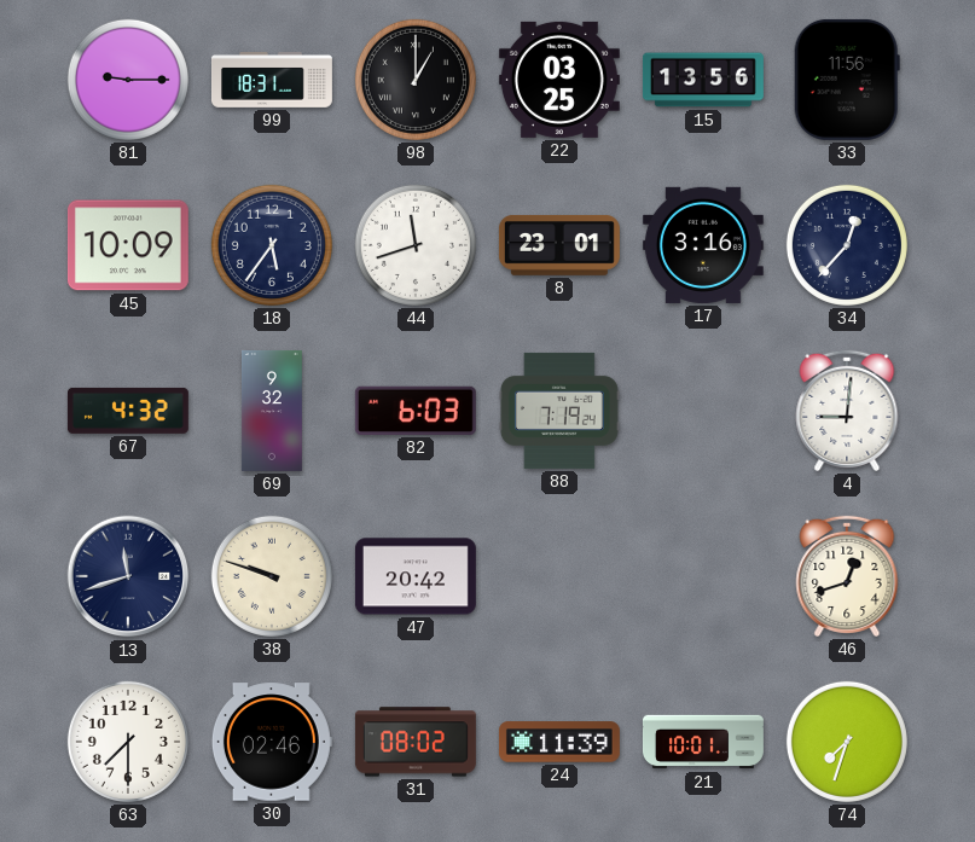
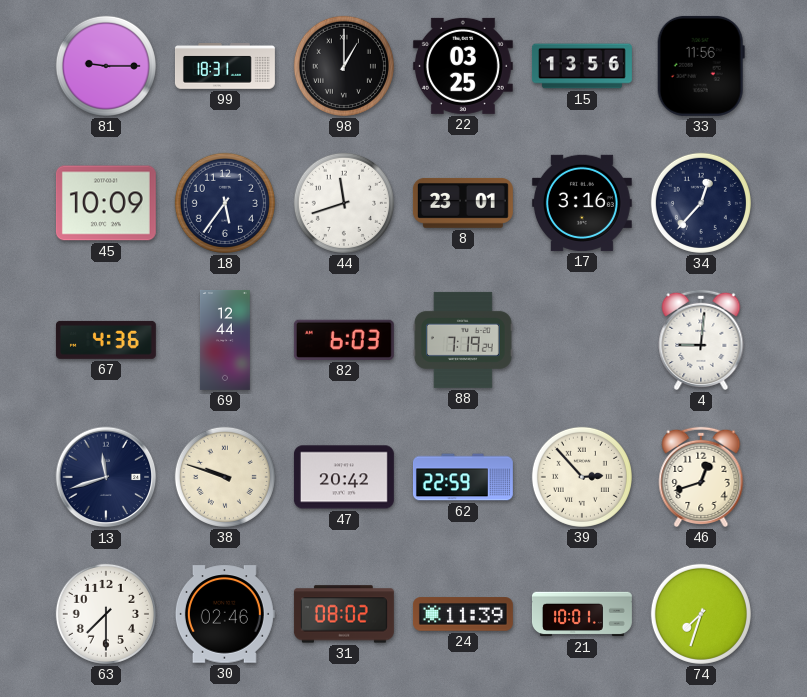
67: 4:32 -> 4:36 (106, 340)
69: 9:32 -> 12:44 (226, 340)
62: none -> 22:59 (463, 477)
39: none -> 2:53 (582, 477)
